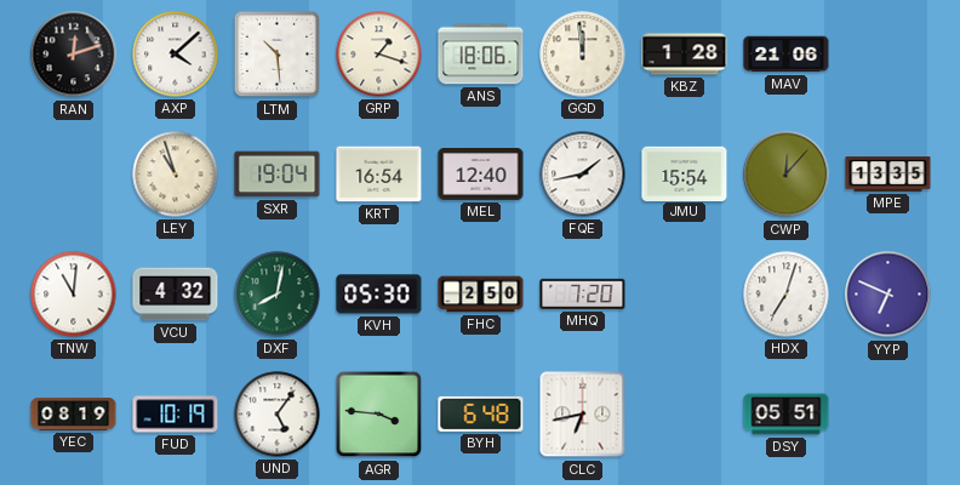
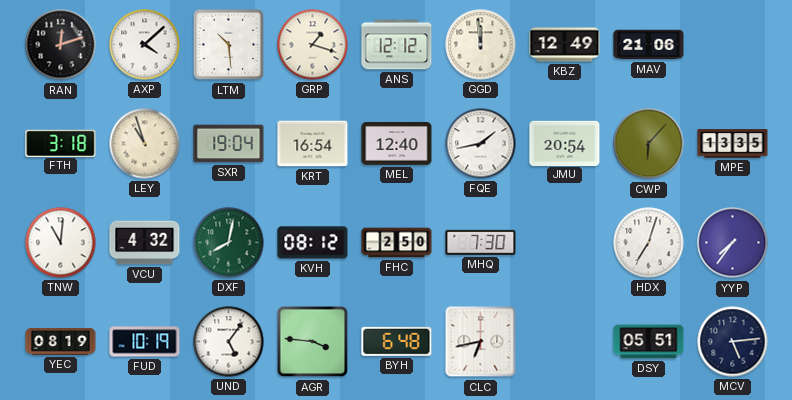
ANS: 18:06 -> 12:12 (397, 45)
KBZ: 1:28 -> 12:49 (565, 45)
FTH: none -> 3:18 (61, 143)
JMU: 15:54 -> 20:54 (565, 143)
CWP: 12:07 -> 6:07 (649, 144)
KVH: 05:30 -> 08:12 (313, 243)
MHQ: 7:20 -> 7:30 (481, 242)
YYP: 6:49 -> 7:36 (733, 243)
MCV: none -> 5:14 (733, 342)
